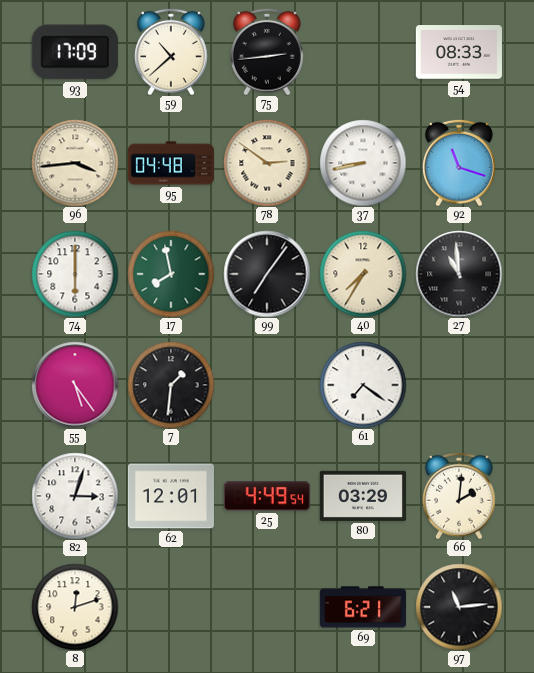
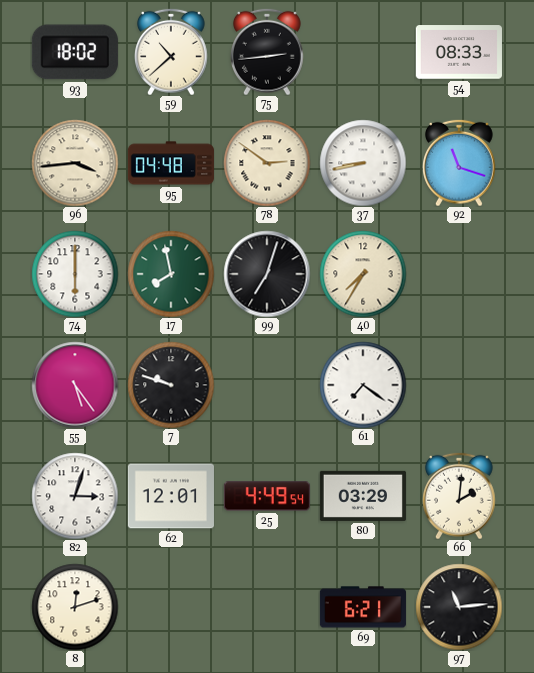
93: 17:09 -> 18:02 (75, 52)
99: 7:06 -> 7:03 (267, 274)
27: 10:59 -> none (459, 274)
7: 1:31 -> 9:48 (171, 385)
